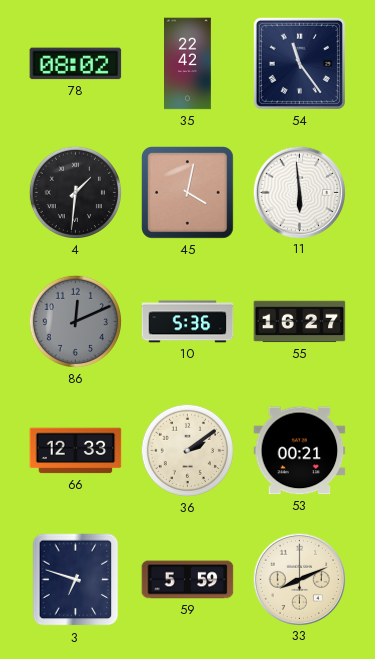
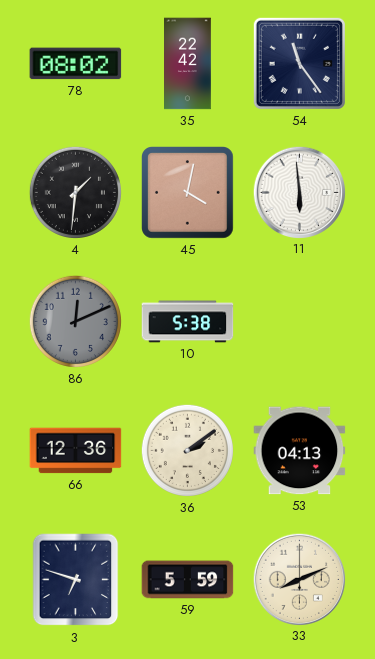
10: 5:36 -> 5:38 (188, 322)
55: 16:27 -> none (300, 322)
66: 12:33 -> 12:36 (76, 451)
53: 00:21 -> 04:13 (300, 451)
